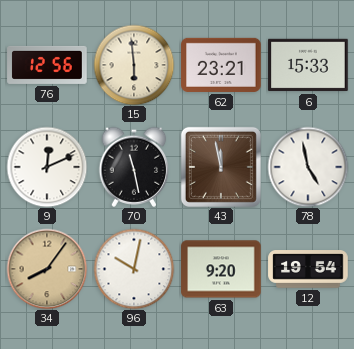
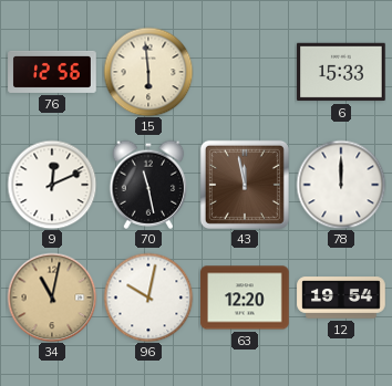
62: 23:21 -> none (221, 65)
78: 4:58 -> 12:00 (341, 185)
34: 8:06 -> 11:02 (52, 298)
63: 9:20 -> 12:20 (245, 298)
